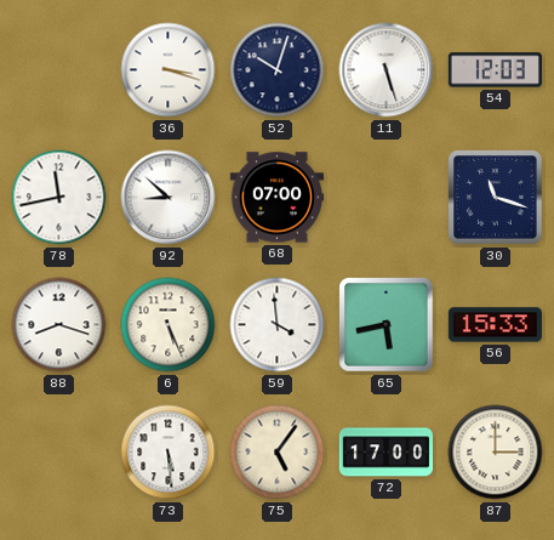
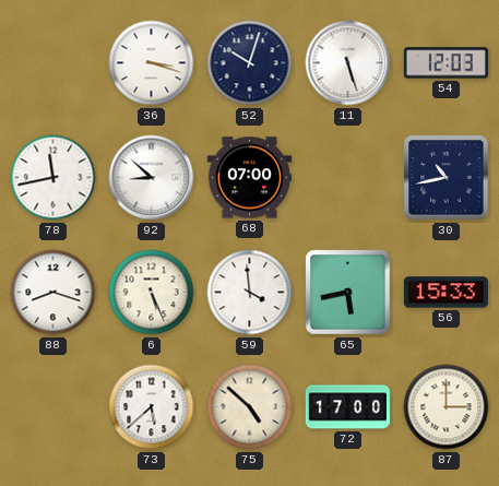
30: 11:18 -> 10:43 (447, 178)
73: 5:29 -> 5:38 (152, 407)
75: 5:06 -> 4:52 (250, 407)
